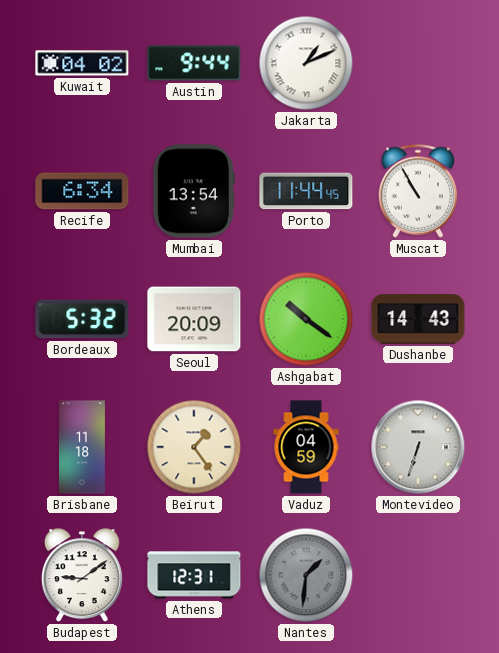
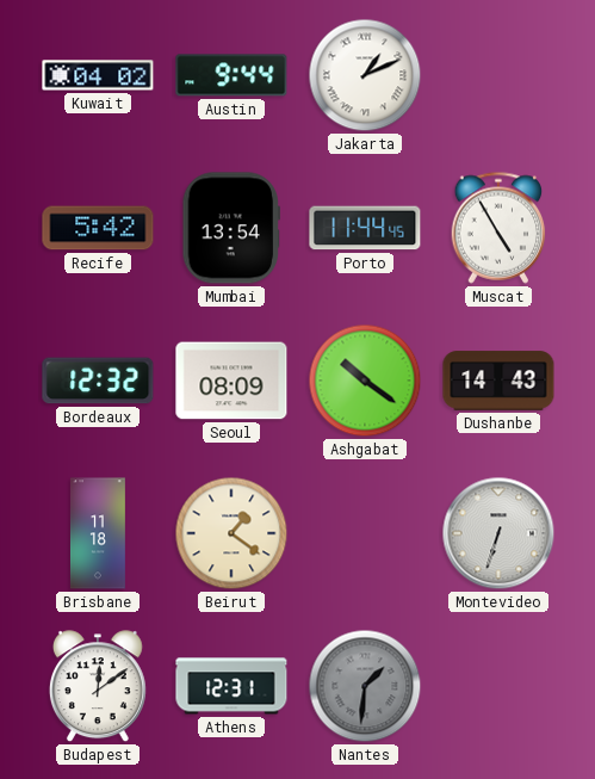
Recife: 6:34 -> 5:42 (98, 228)
Muscat: 10:55 -> 4:55 (498, 228)
Bordeaux: 5:32 -> 12:32 (98, 381)
Seoul: 20:09 -> 08:09 (231, 381)
Beirut: 1:24 -> 1:21 (231, 533)
Vaduz: 04:59 -> none (306, 447)
Budapest: 9:09 -> 12:09 (98, 687)
